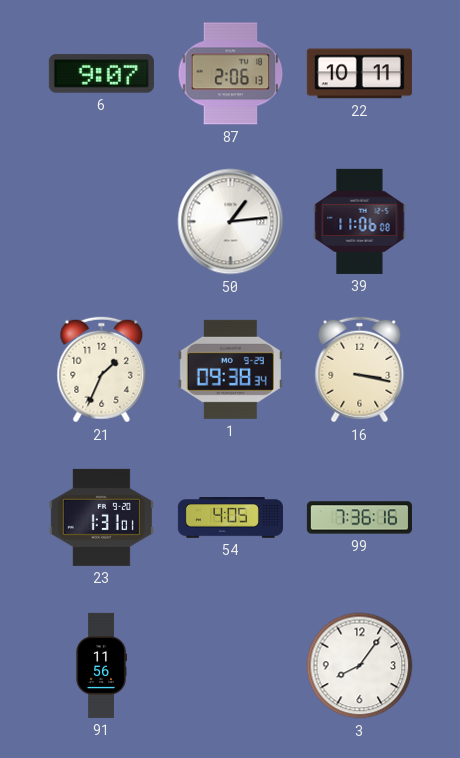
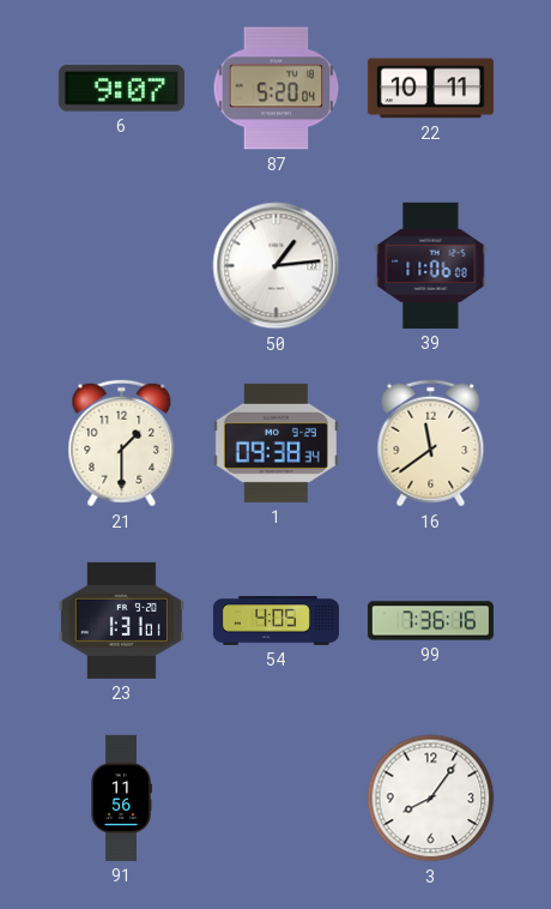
87: 2:06 -> 5:20 (277, 89)
21: 1:34 -> 1:30 (122, 444)
16: 3:17 -> 11:39 (431, 444)
